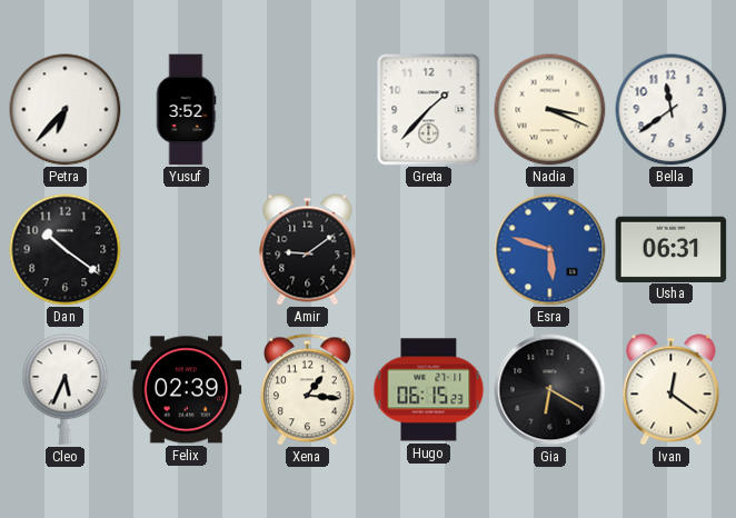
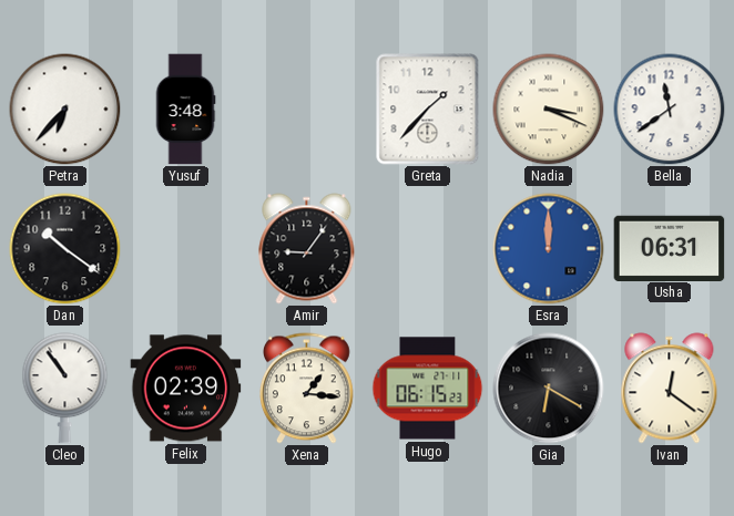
Yusuf: 3:52 -> 3:48 (185, 110)
Amir: 9:09 -> 9:06 (307, 249)
Esra: 5:48 -> 12:00 (549, 249)
Cleo: 5:34 -> 10:54 (65, 389)
